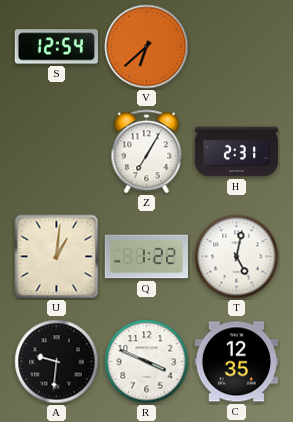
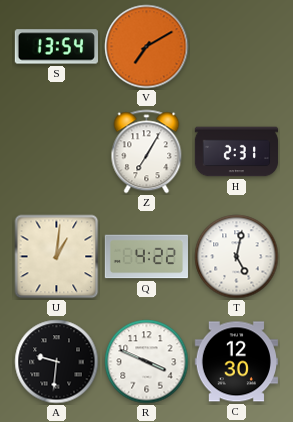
S: 12:54 -> 13:54 (56, 47)
V: 6:38 -> 7:10 (147, 47)
Q: 1:22 -> 4:22 (146, 257)
C: 12:35 -> 12:30 (236, 362)
